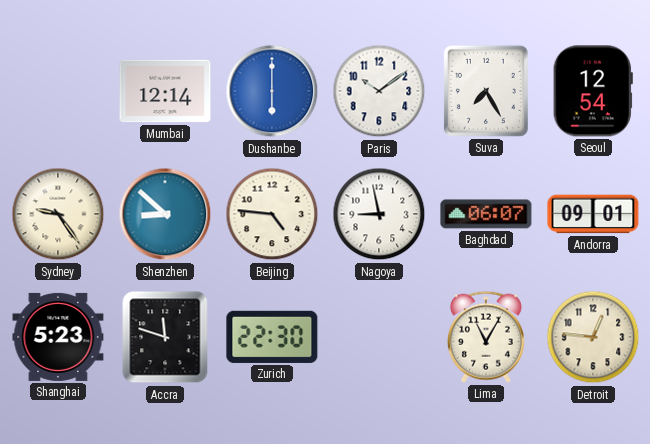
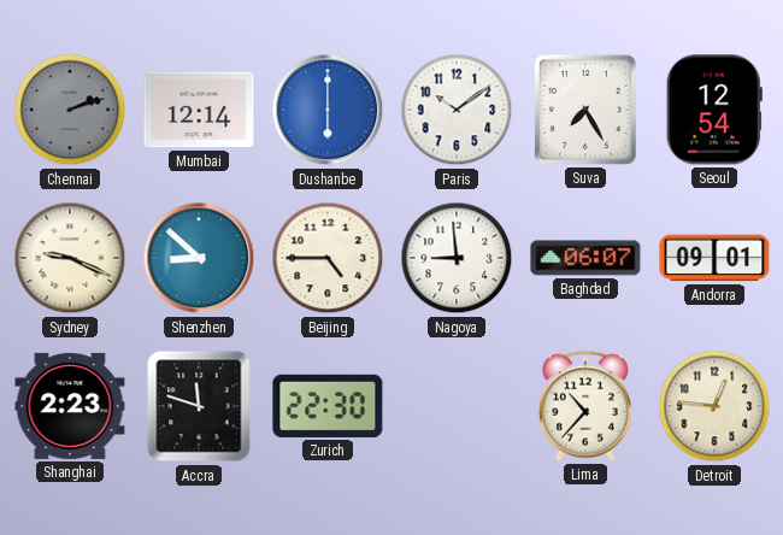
Chennai: none -> 2:12 (70, 110)
Sydney: 9:24 -> 9:19 (70, 258)
Beijing: 4:46 -> 4:45 (328, 258)
Nagoya: 8:58 -> 8:59 (457, 258)
Shanghai: 5:23 -> 2:23 (70, 406)
Lima: 11:05 -> 10:37 (585, 406)
